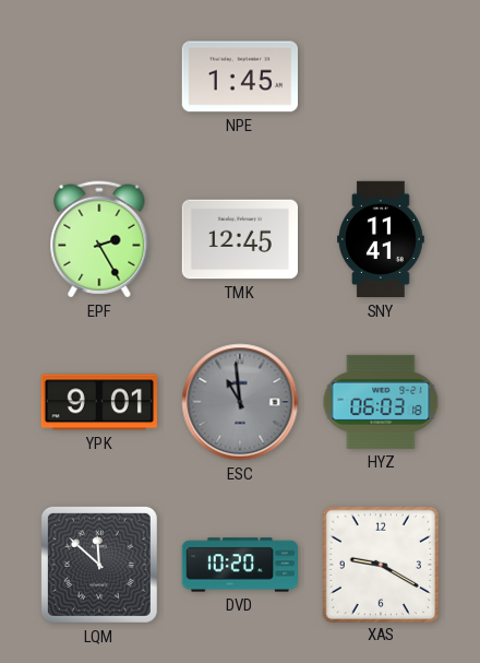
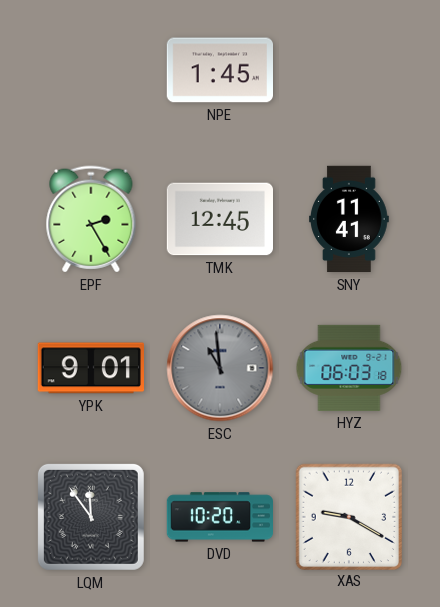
LQM: 11:52 -> 11:54 (91, 517)
